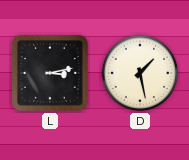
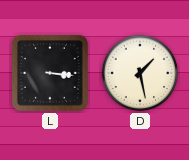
L: 3:13 -> 3:16 (51, 74)
